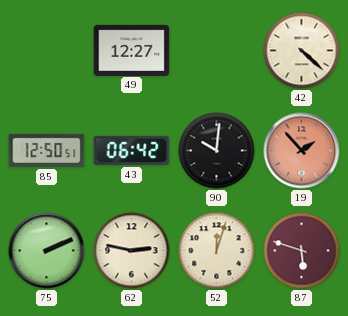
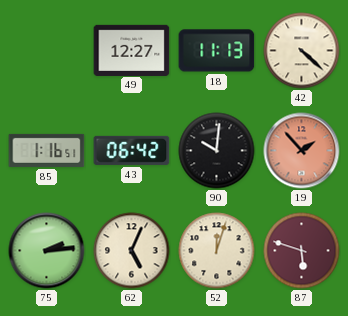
18: none -> 11:13 (217, 51)
85: 12:50 -> 1:16 (47, 150)
75: 2:11 -> 2:14 (47, 251)
62: 2:47 -> 5:04 (132, 251)
